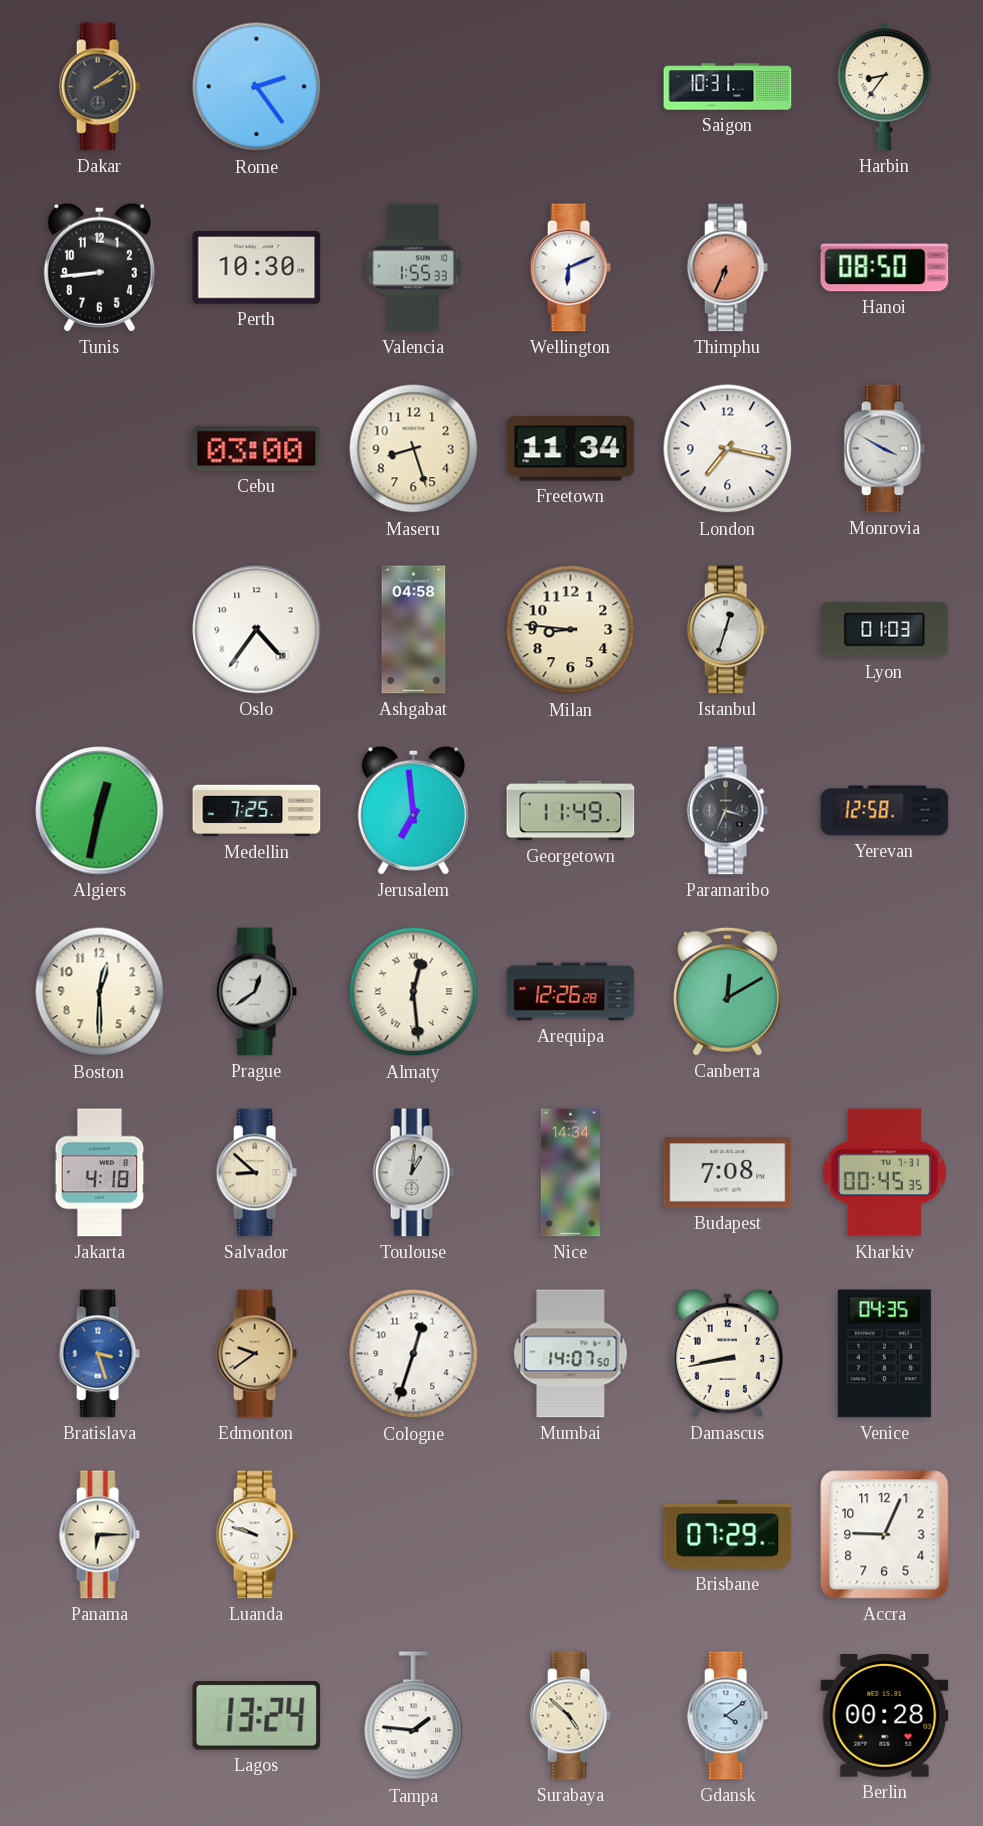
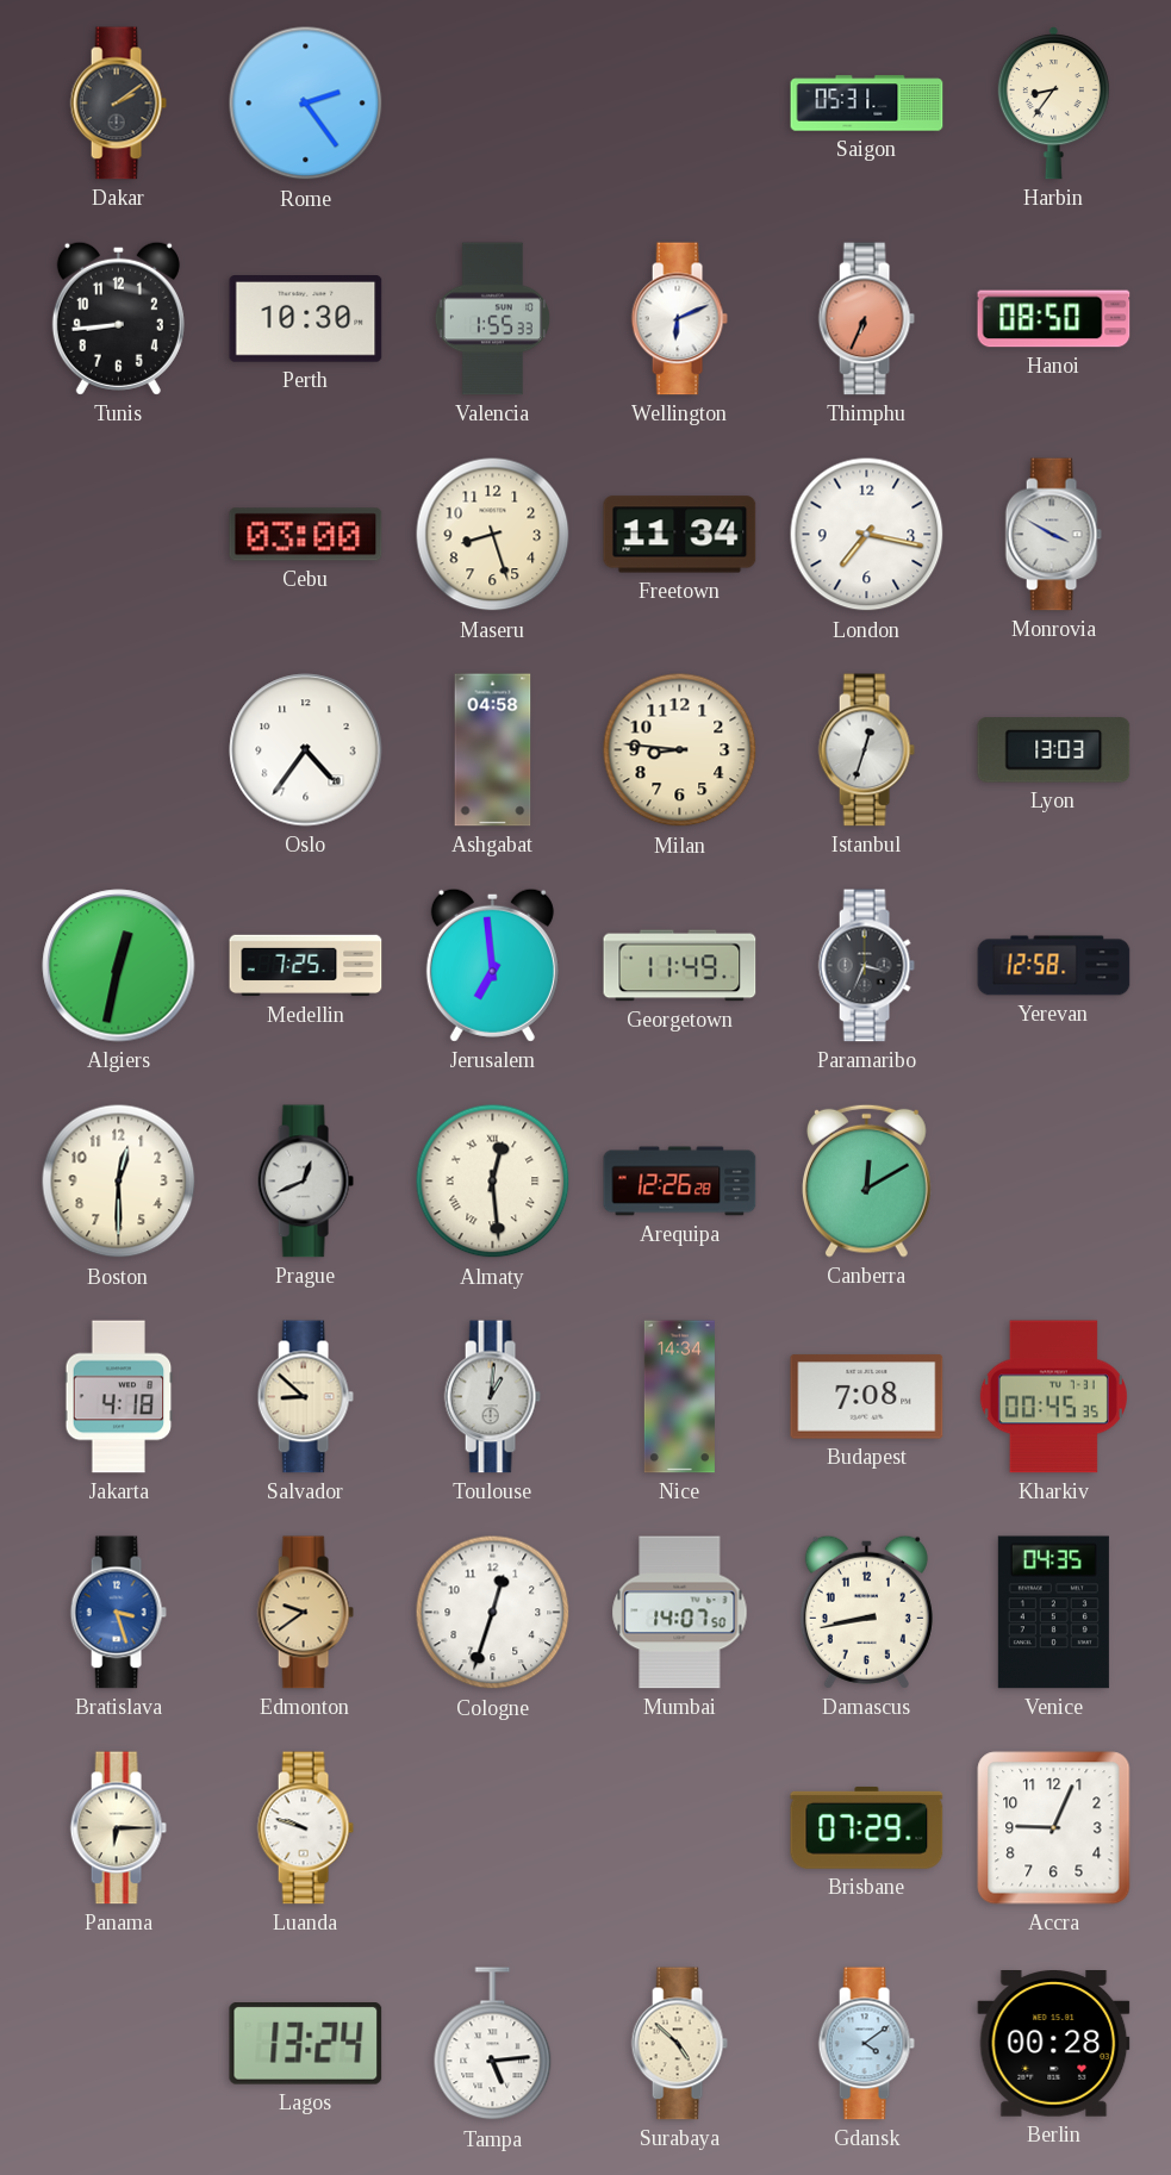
Saigon: 10:31 -> 05:31 (867, 104)
Lyon: 01:03 -> 13:03 (1054, 750)
Prague: 12:39 -> 12:41 (305, 1182)
Tampa: 1:46 -> 5:14 (493, 2044)
